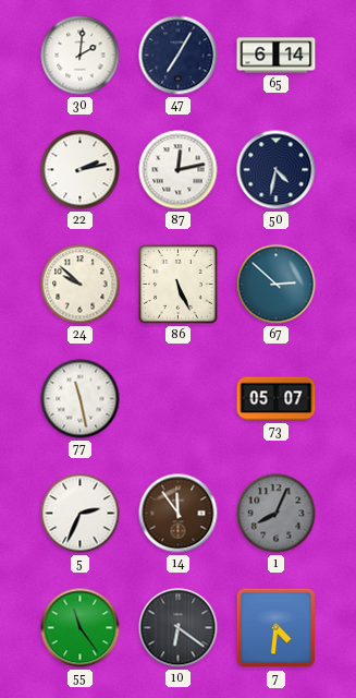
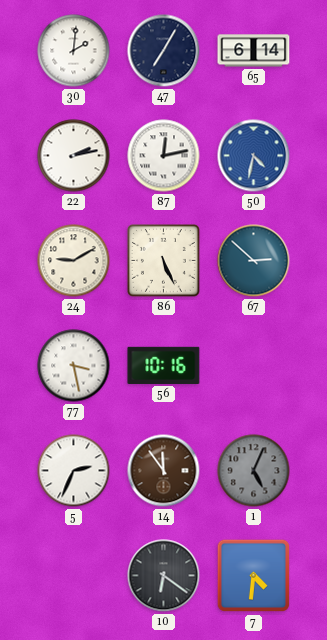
50 dial: navy -> blue (254, 156)
24: 9:52 -> 9:10 (74, 261)
77: 11:28 -> 3:28 (74, 366)
56: none -> 10:16 (164, 365)
73: 05:07 -> none (277, 399)
1: 8:04 -> 5:04 (254, 471)
55: 11:24 -> none (81, 628)
